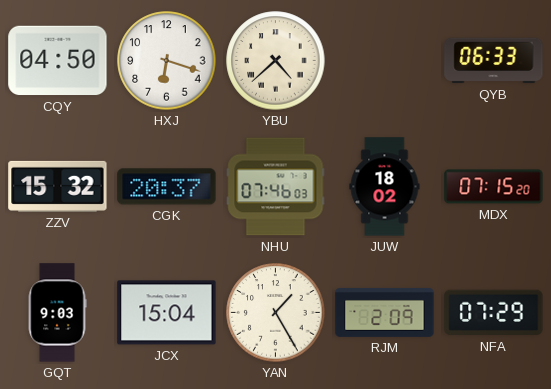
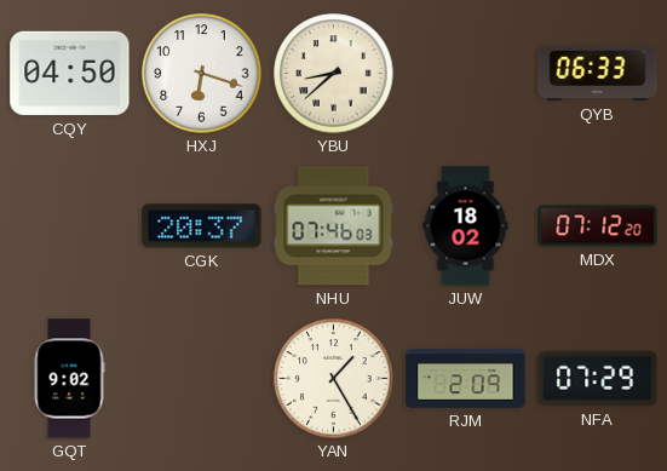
YBU: 4:38 -> 8:38 (334, 74)
ZZV: 15:32 -> none (58, 186)
MDX: 07:15 -> 07:12 (598, 226)
GQT: 9:03 -> 9:02 (69, 379)
JCX: 15:04 -> none (167, 313)
